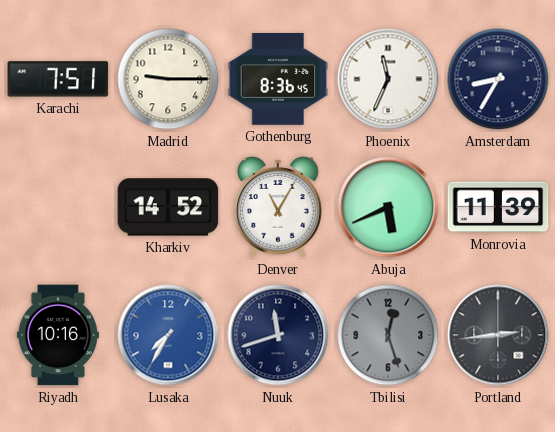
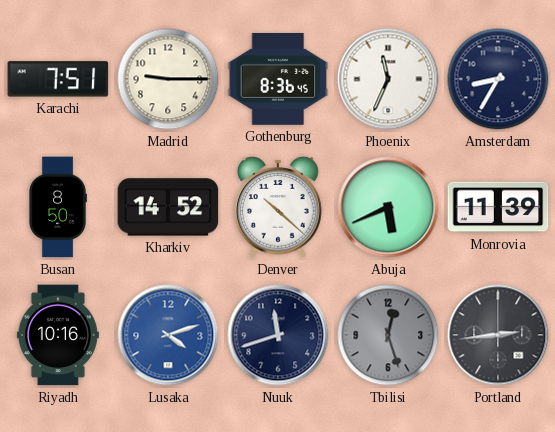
Busan: none -> 8:50 (58, 207)
Denver: 11:05 -> 10:22 (279, 207)
Lusaka: 7:35 -> 4:12 (168, 335)
